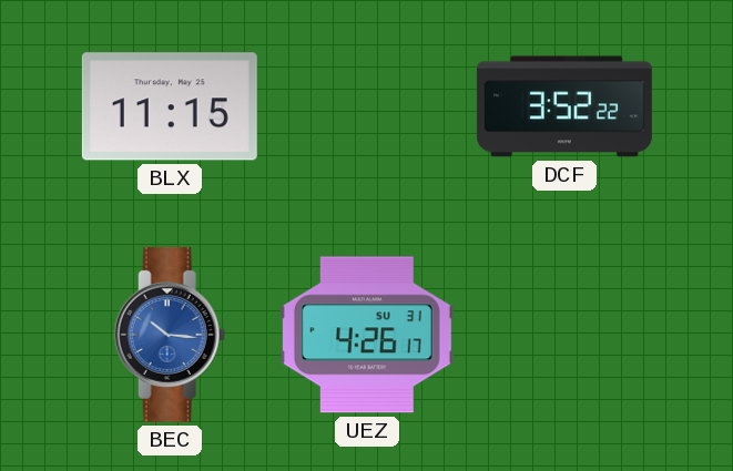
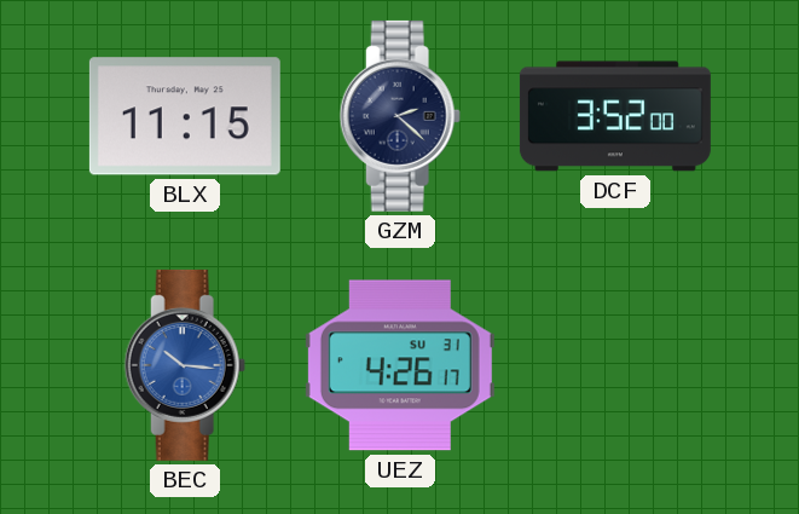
GZM: none -> 2:22 (400, 116)
DCF: 3:52:22 -> 3:52:00 (615, 116)
